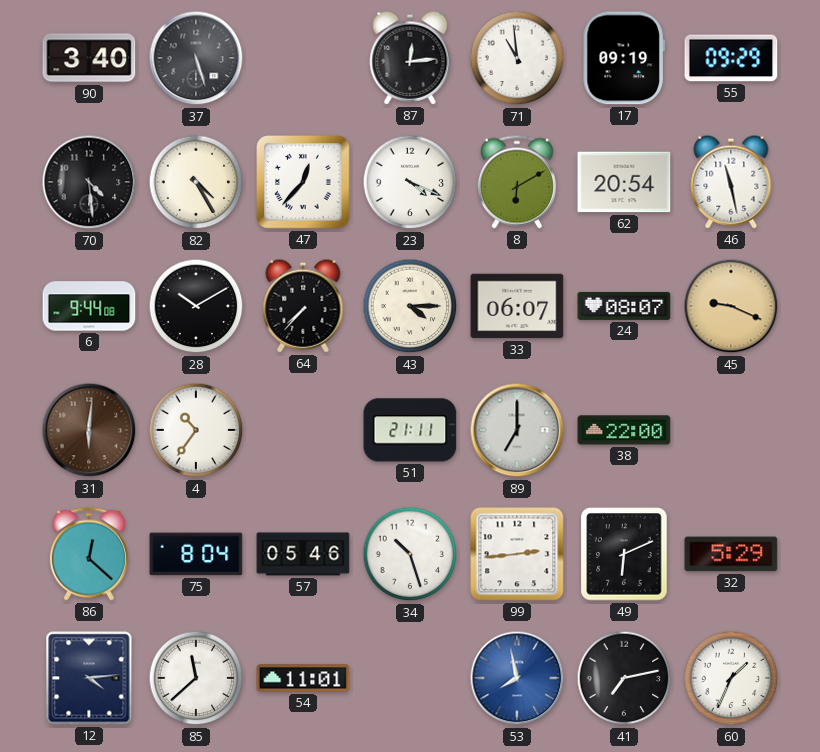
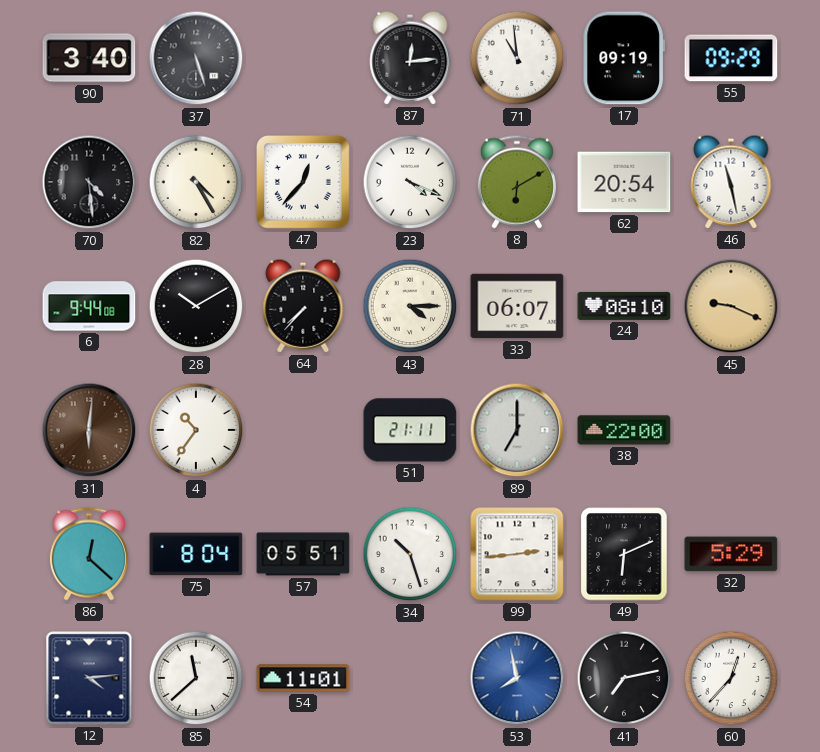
24: 08:07 -> 08:10 (624, 306)
57: 05:46 -> 05:51 (303, 554)
60: 1:34 -> 12:37 (731, 678)
